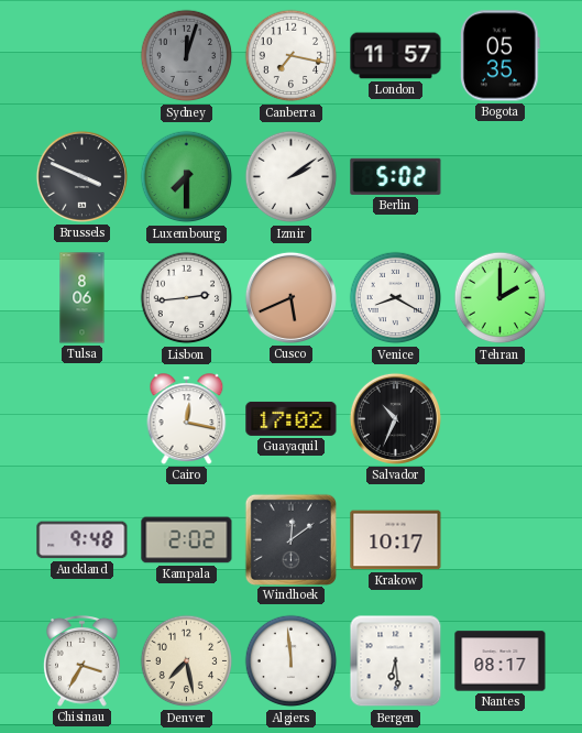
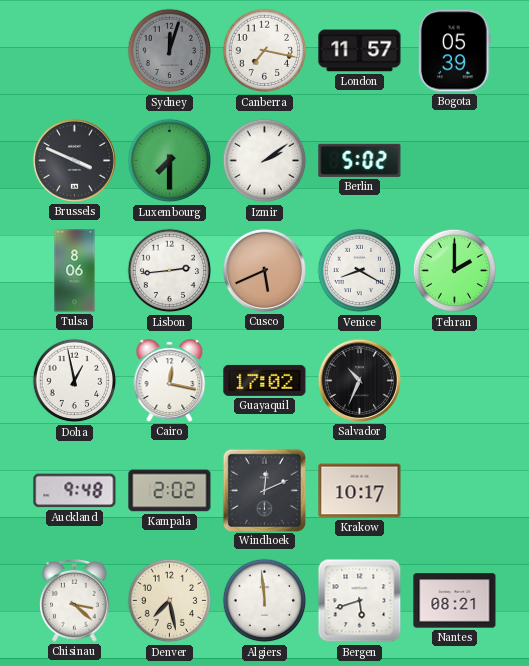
Bogota: 05:35 -> 05:39 (454, 51)
Doha: none -> 12:58 (75, 381)
Windhoek: 12:09 -> 12:11 (264, 490)
Chisinau: 3:35 -> 3:22 (75, 601)
Bergen: 6:29 -> 5:42 (360, 601)
Nantes: 08:17 -> 08:21 (455, 601)
